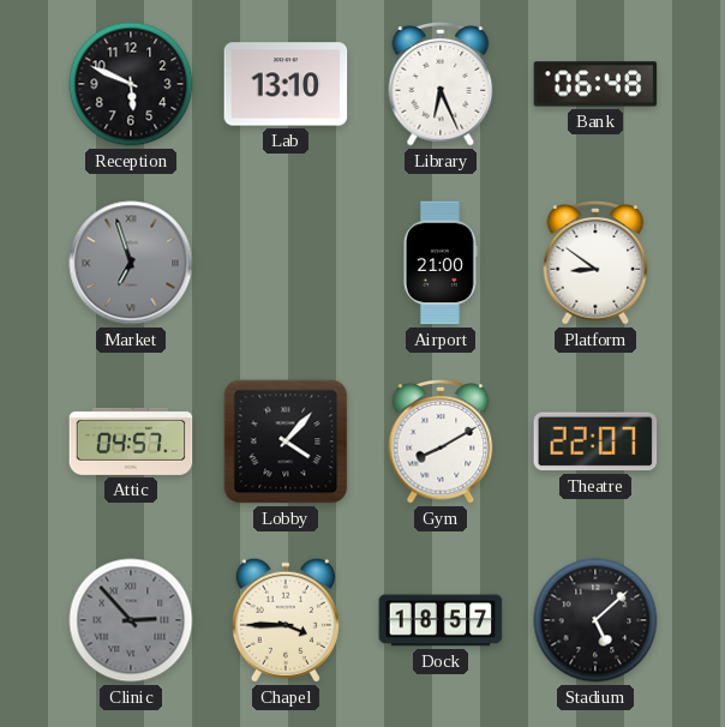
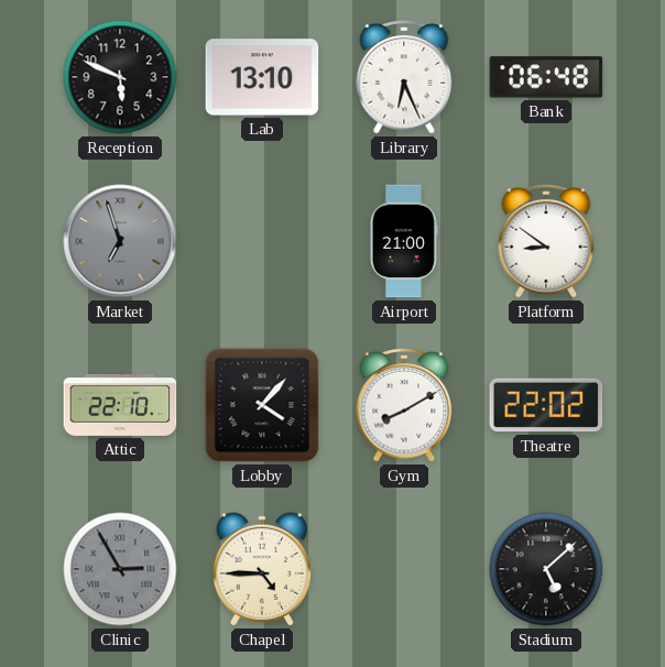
Attic: 04:57 -> 22:10 (120, 405)
Theatre: 22:07 -> 22:02 (546, 405)
Clinic: 2:53 -> 2:55 (120, 569)
Chapel: 3:45 -> 4:45 (262, 569)
Dock: 18:57 -> none (441, 620)
